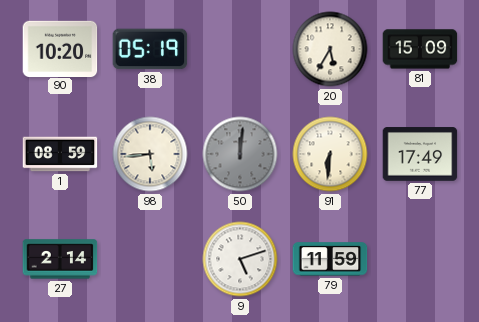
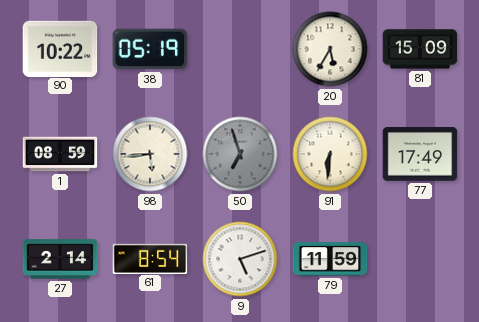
90: 10:20 -> 10:22 (60, 48)
50: 12:01 -> 6:57 (240, 154)
61: none -> 8:54 (150, 258)
